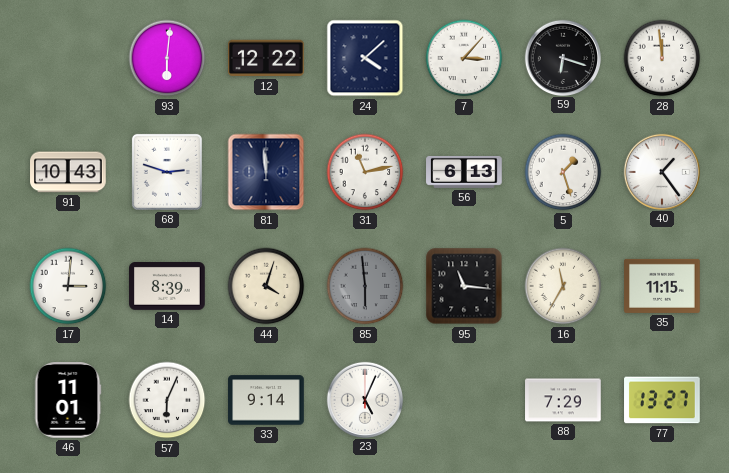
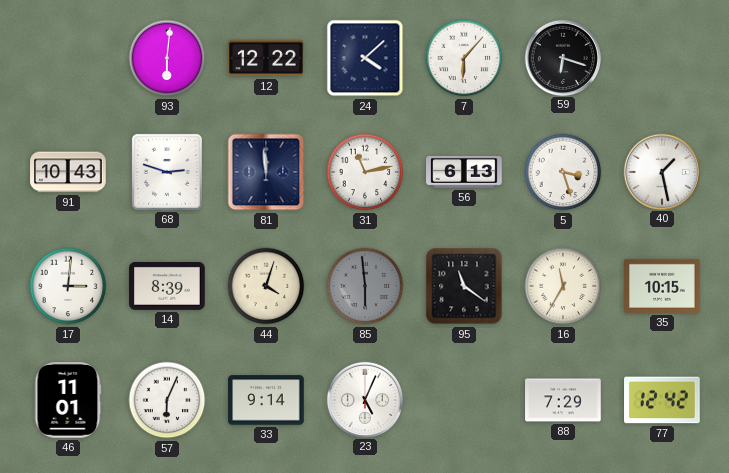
7: 3:07 -> 6:07 (464, 58)
28: 11:59 -> none (662, 58)
5: 1:27 -> 3:27 (563, 172)
40: 1:24 -> 1:28 (661, 171)
95: 11:16 -> 11:21 (464, 286)
35: 11:15 -> 10:15 (662, 286)
77: 13:27 -> 12:42 (662, 400)
